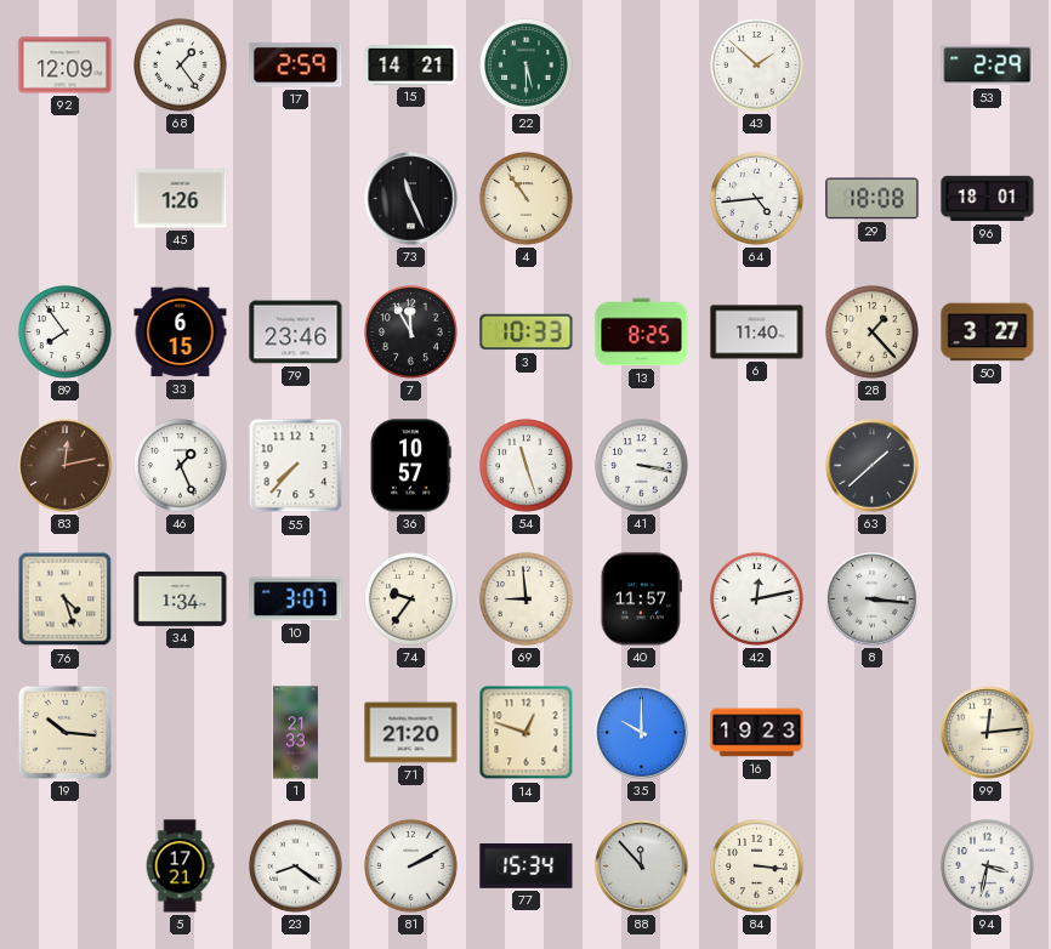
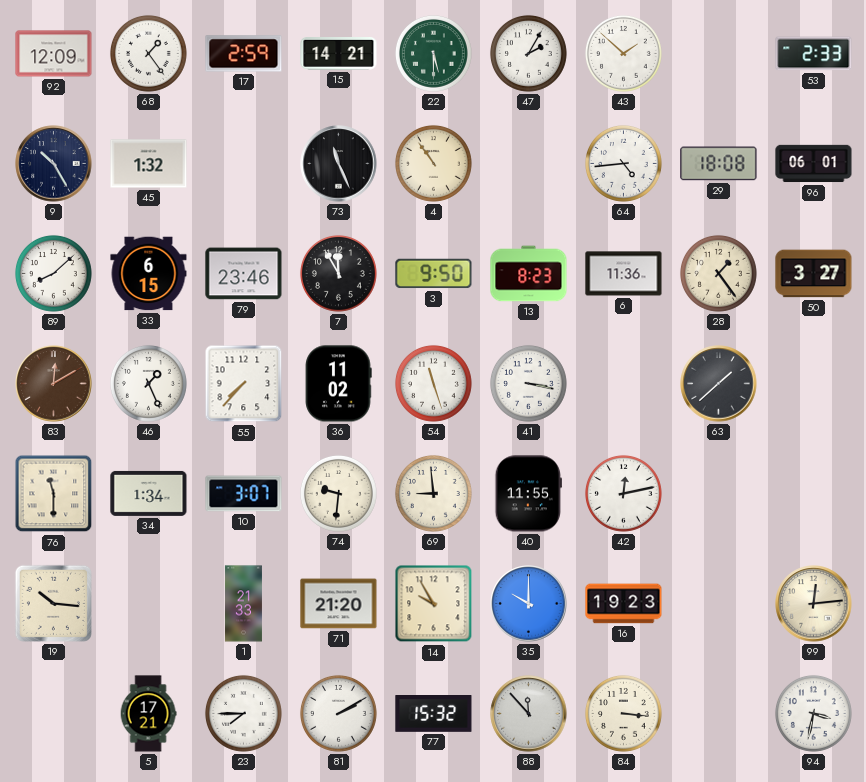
47: none -> 2:05 (528, 53)
53: 2:29 -> 2:33 (814, 54)
9: none -> 10:25 (54, 164)
45: 1:26 -> 1:32 (149, 164)
96: 18:01 -> 06:01 (814, 164)
89: 7:54 -> 8:08 (53, 273)
3: 10:33 -> 9:50 (434, 274)
13: 8:25 -> 8:23 (529, 274)
6: 11:40 -> 11:36 (624, 274)
28: 1:23 -> 1:24 (718, 273)
83: 12:13 -> 12:10 (54, 384)
36: 10:57 -> 11:02 (338, 384)
76: 4:27 -> 11:30 (54, 494)
74: 9:36 -> 9:31 (338, 493)
40: 11:57 -> 11:55 (528, 494)
8: 3:16 -> none (873, 599)
14: 12:48 -> 9:55 (434, 604)
23: 8:21 -> 7:45 (243, 713)
77: 15:34 -> 15:32 (434, 714)
